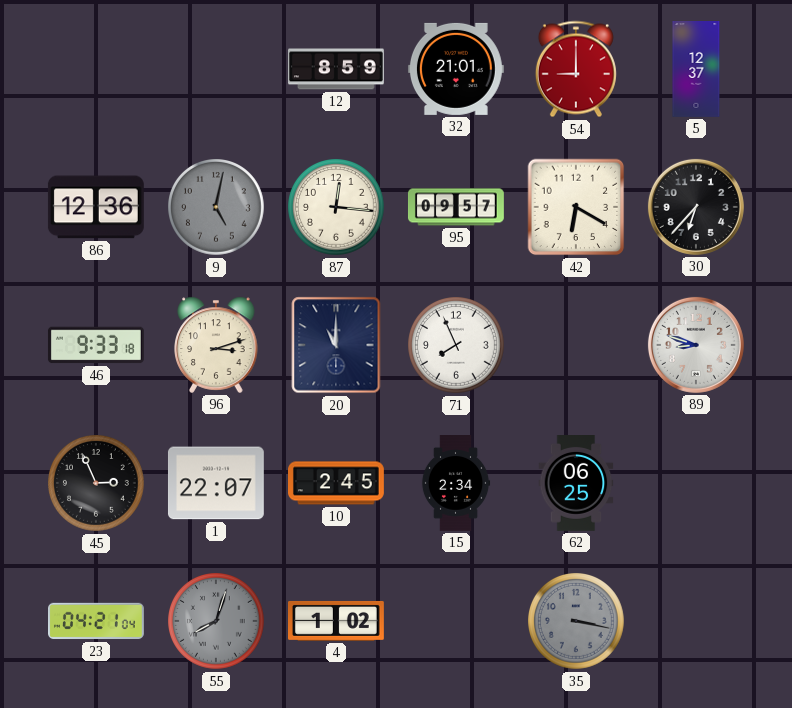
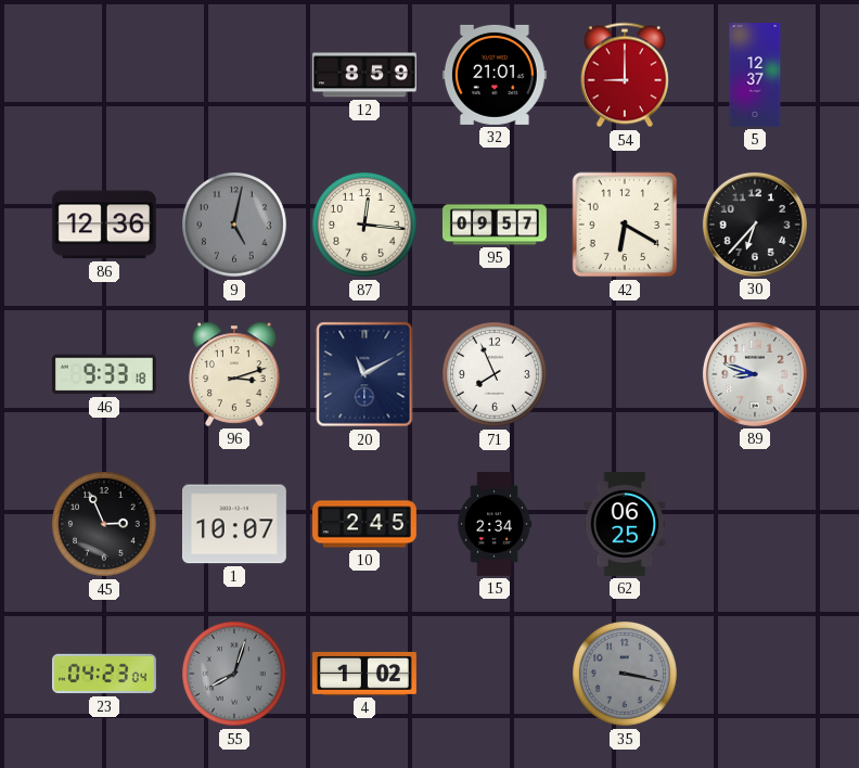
20: 11:00 -> 11:10 (364, 374)
1: 22:07 -> 10:07 (234, 524)
23: 04:21 -> 04:23 (105, 674)
